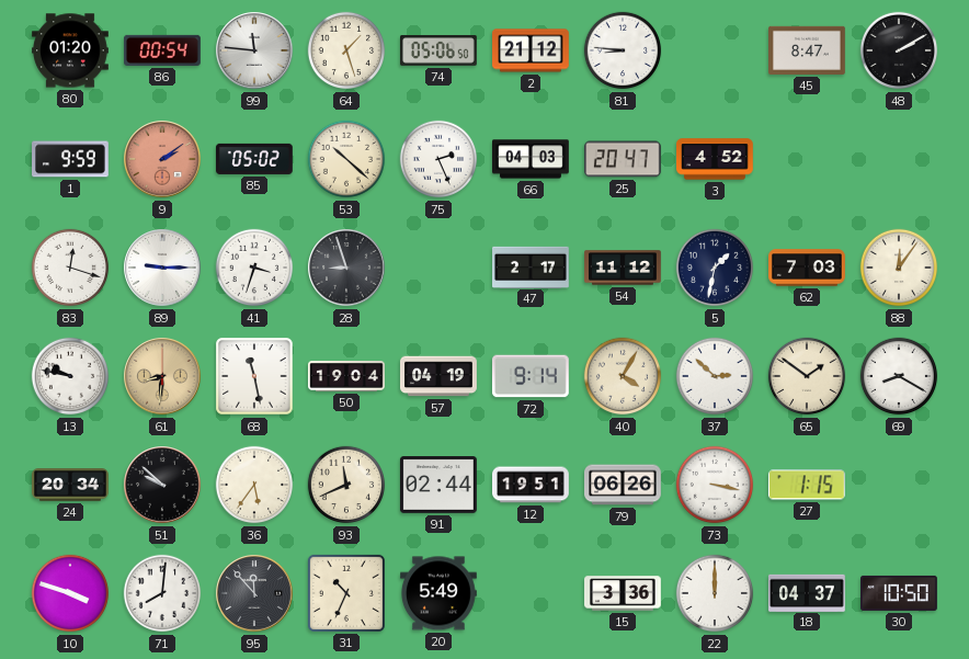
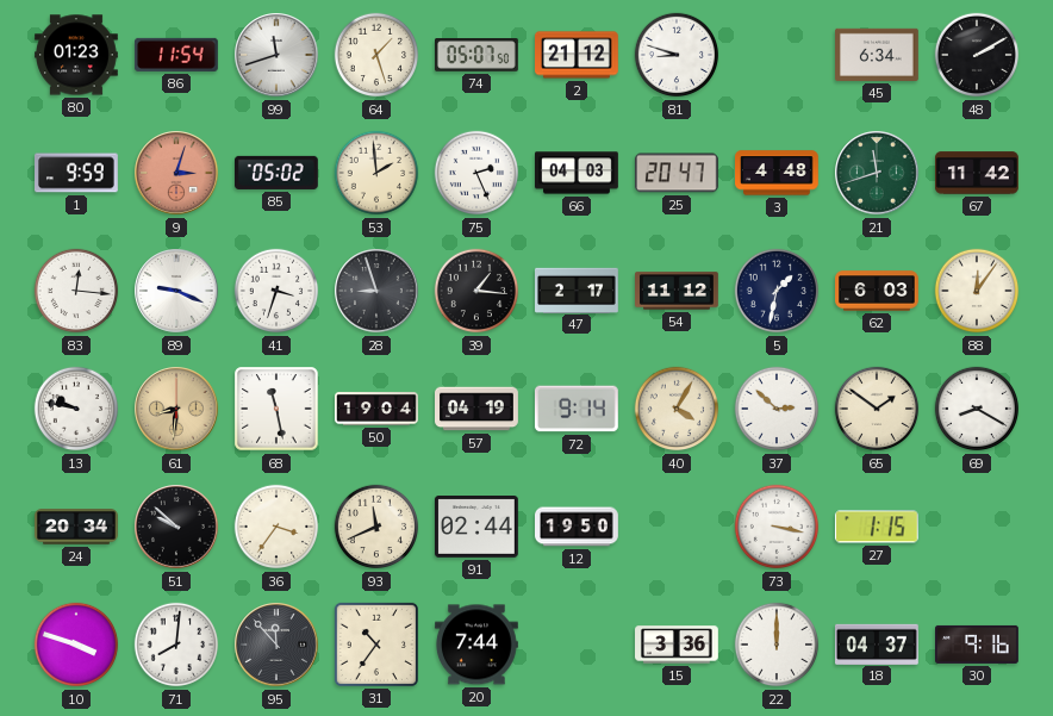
80: 01:20 -> 01:23 (77, 55)
86: 00:54 -> 11:54 (177, 55)
99: 11:46 -> 11:42 (276, 55)
74: 05:06 -> 05:07 (478, 55)
81: 8:46 -> 8:48 (677, 55)
45: 8:47 -> 6:34 (878, 55)
9: 2:09 -> 3:03 (176, 173)
53: 10:22 -> 1:59 (376, 173)
3: 4:52 -> 4:48 (778, 173)
21: none -> 11:42 (877, 173)
67: none -> 11:42 (978, 173)
83: 12:18 -> 12:16 (76, 291)
89: 9:15 -> 9:19 (176, 291)
39: none -> 1:16 (476, 291)
62: 7:03 -> 6:03 (878, 291)
36: 5:36 -> 3:36 (276, 527)
12: 19:51 -> 19:50 (578, 527)
79: 06:26 -> none (624, 485)
31: 10:34 -> 10:36 (376, 645)
20: 5:49 -> 7:44 (478, 645)
30: 10:50 -> 9:16 (978, 645)
